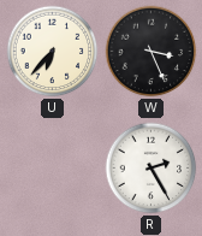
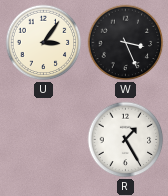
U: 6:37 -> 3:06 (44, 43)
R: 2:25 -> 1:25 (126, 140)
